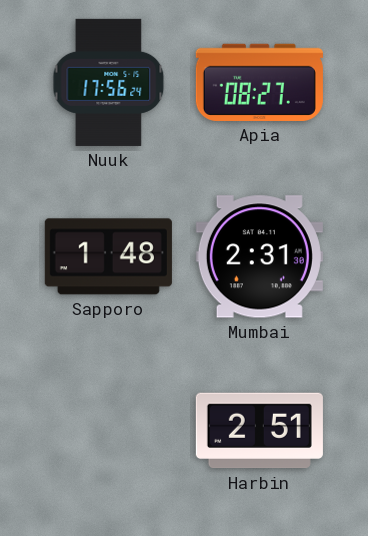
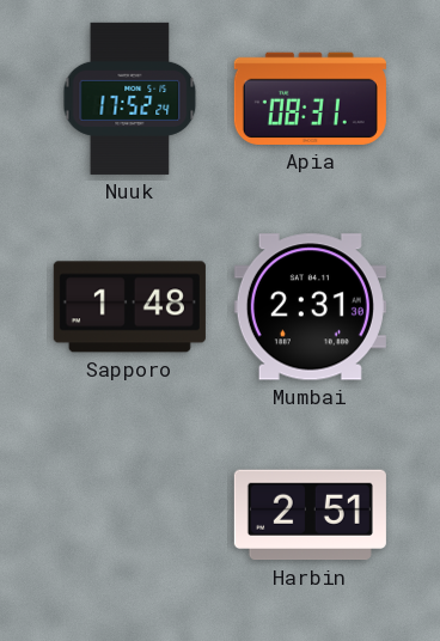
Nuuk: 17:56 -> 17:52 (130, 98)
Apia: 08:27 -> 08:31 (310, 98)
